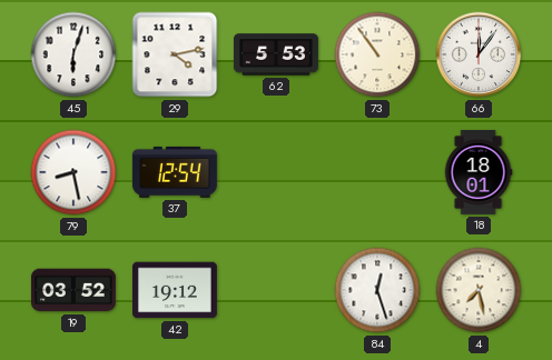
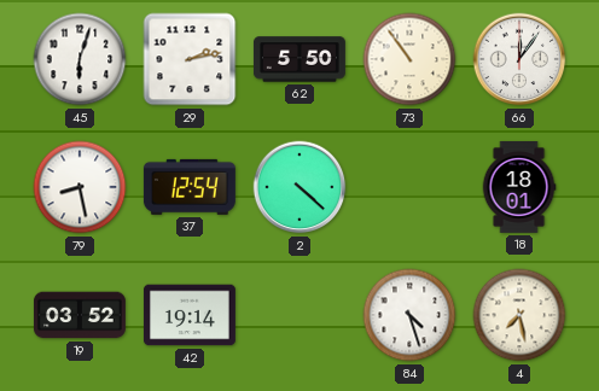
29: 4:13 -> 2:13 (190, 59)
62: 5:53 -> 5:50 (299, 59)
2: none -> 4:22 (299, 187)
42: 19:12 -> 19:14 (190, 315)
84: 12:27 -> 4:27 (409, 315)
